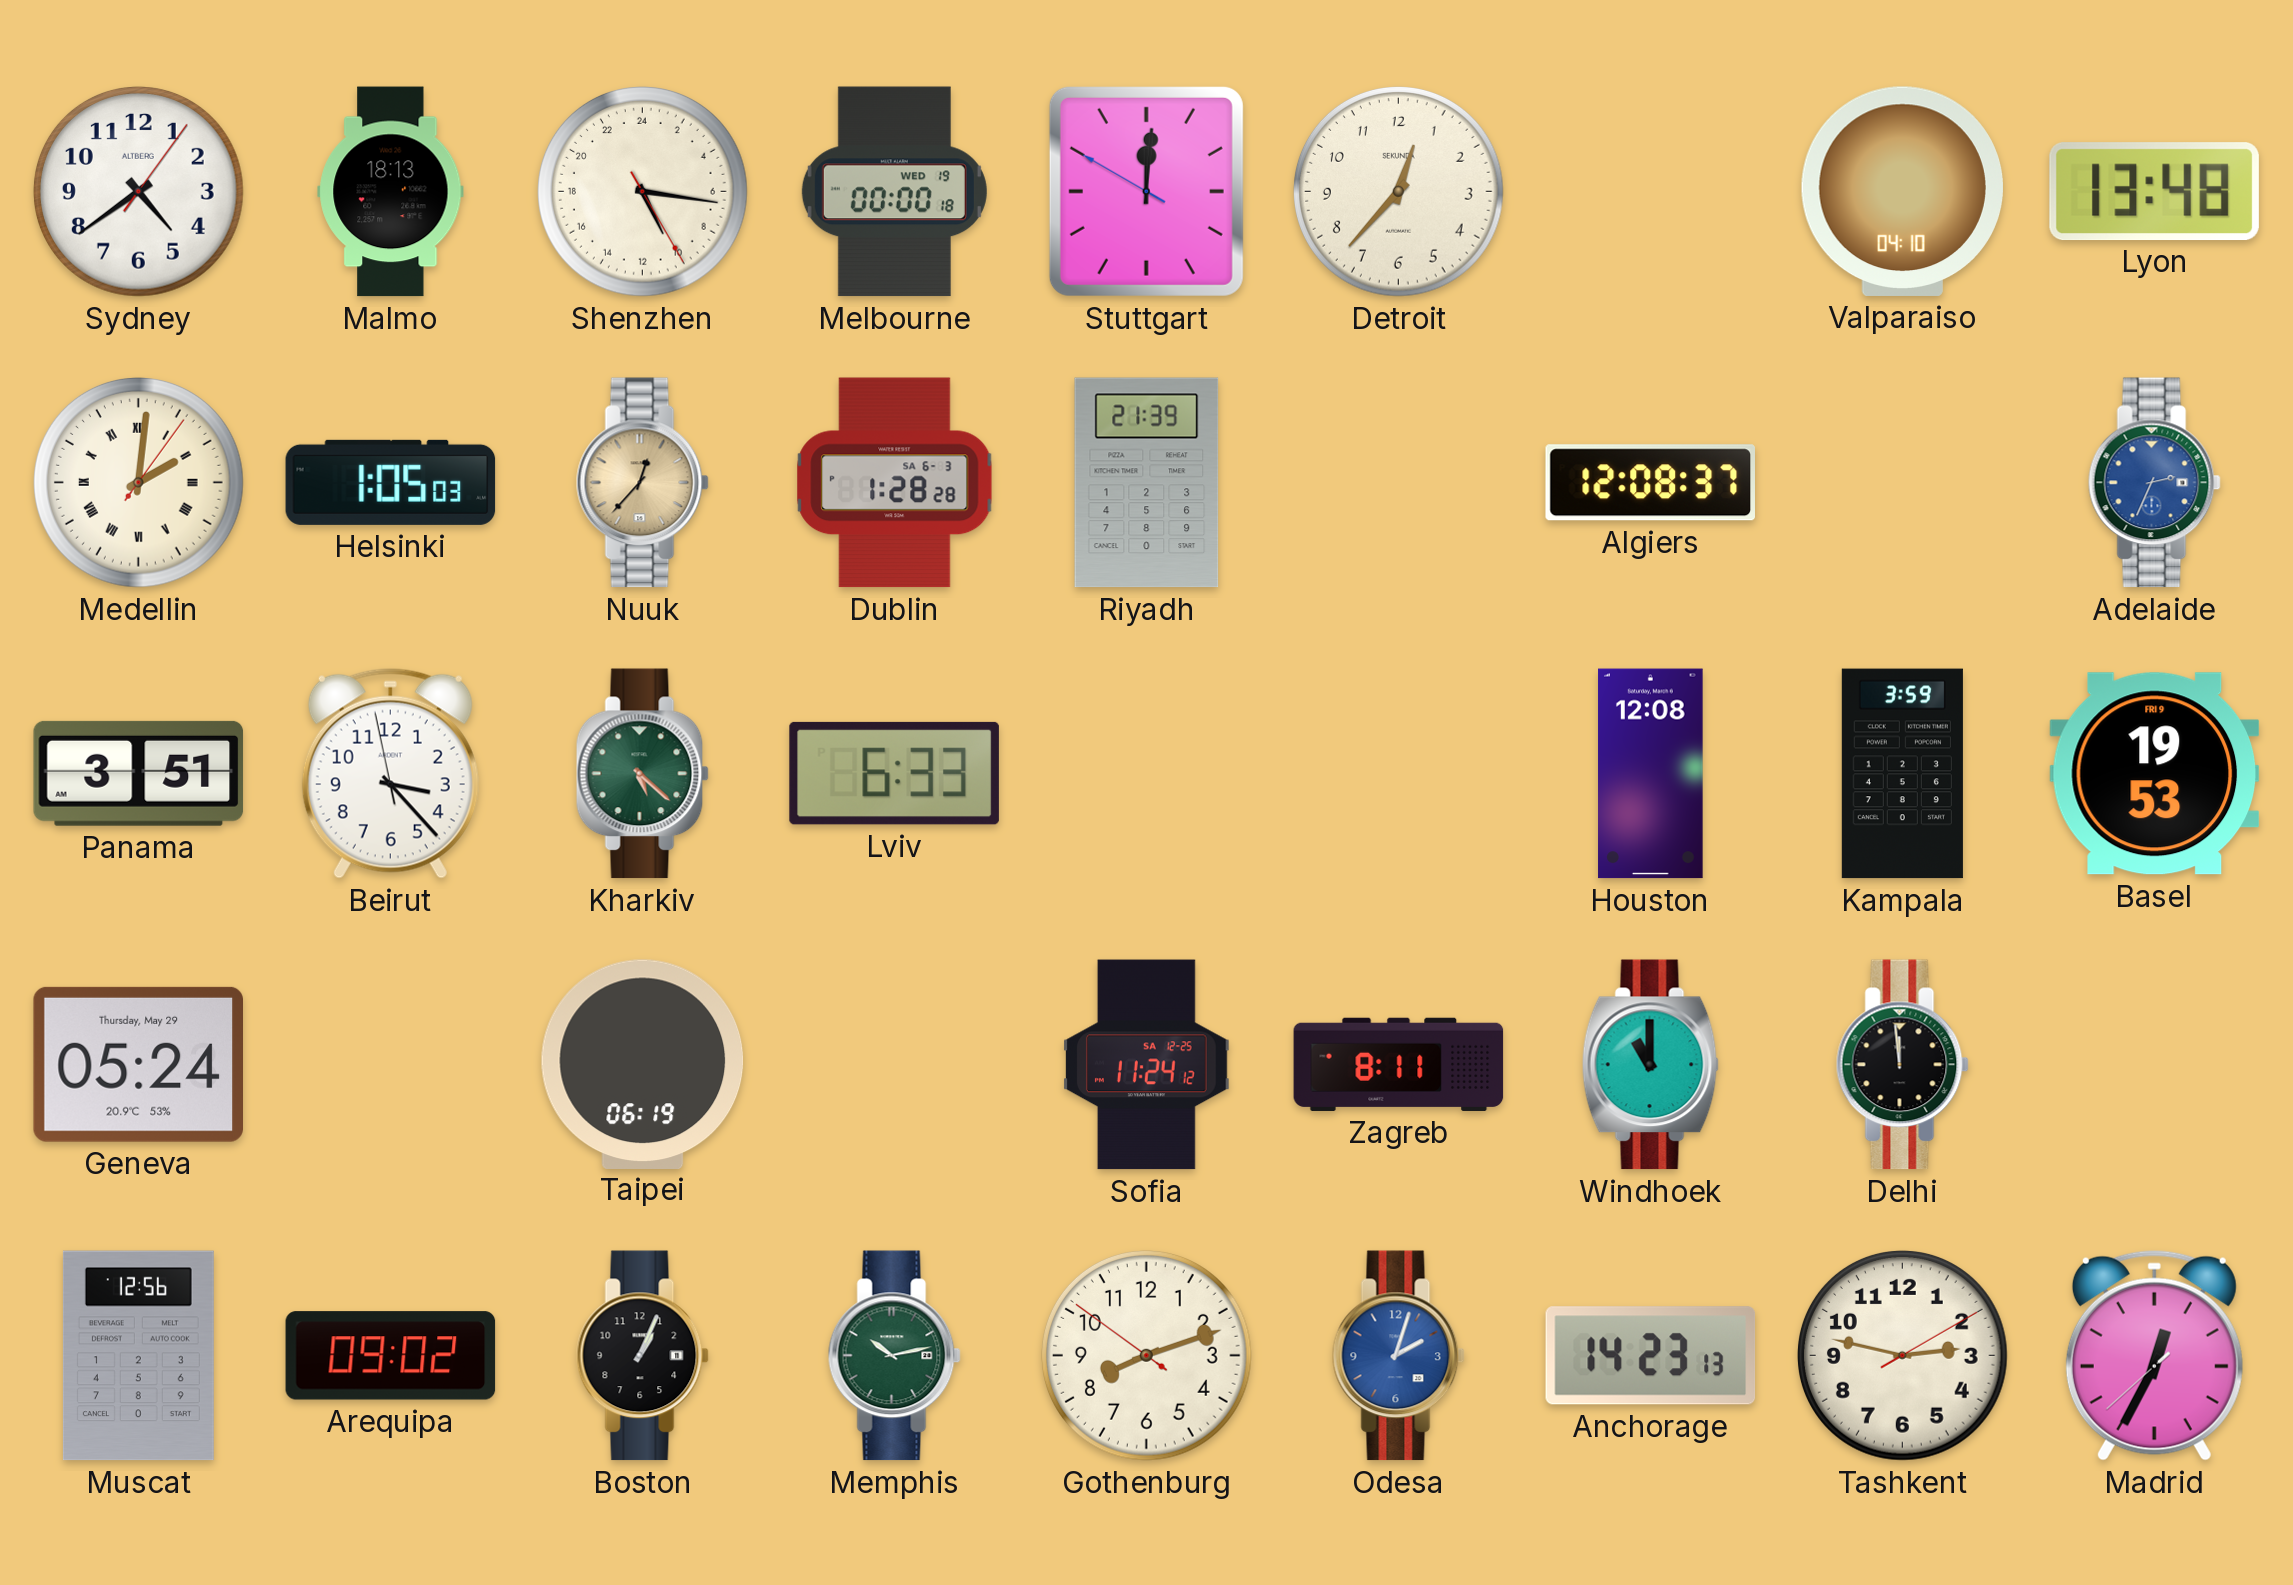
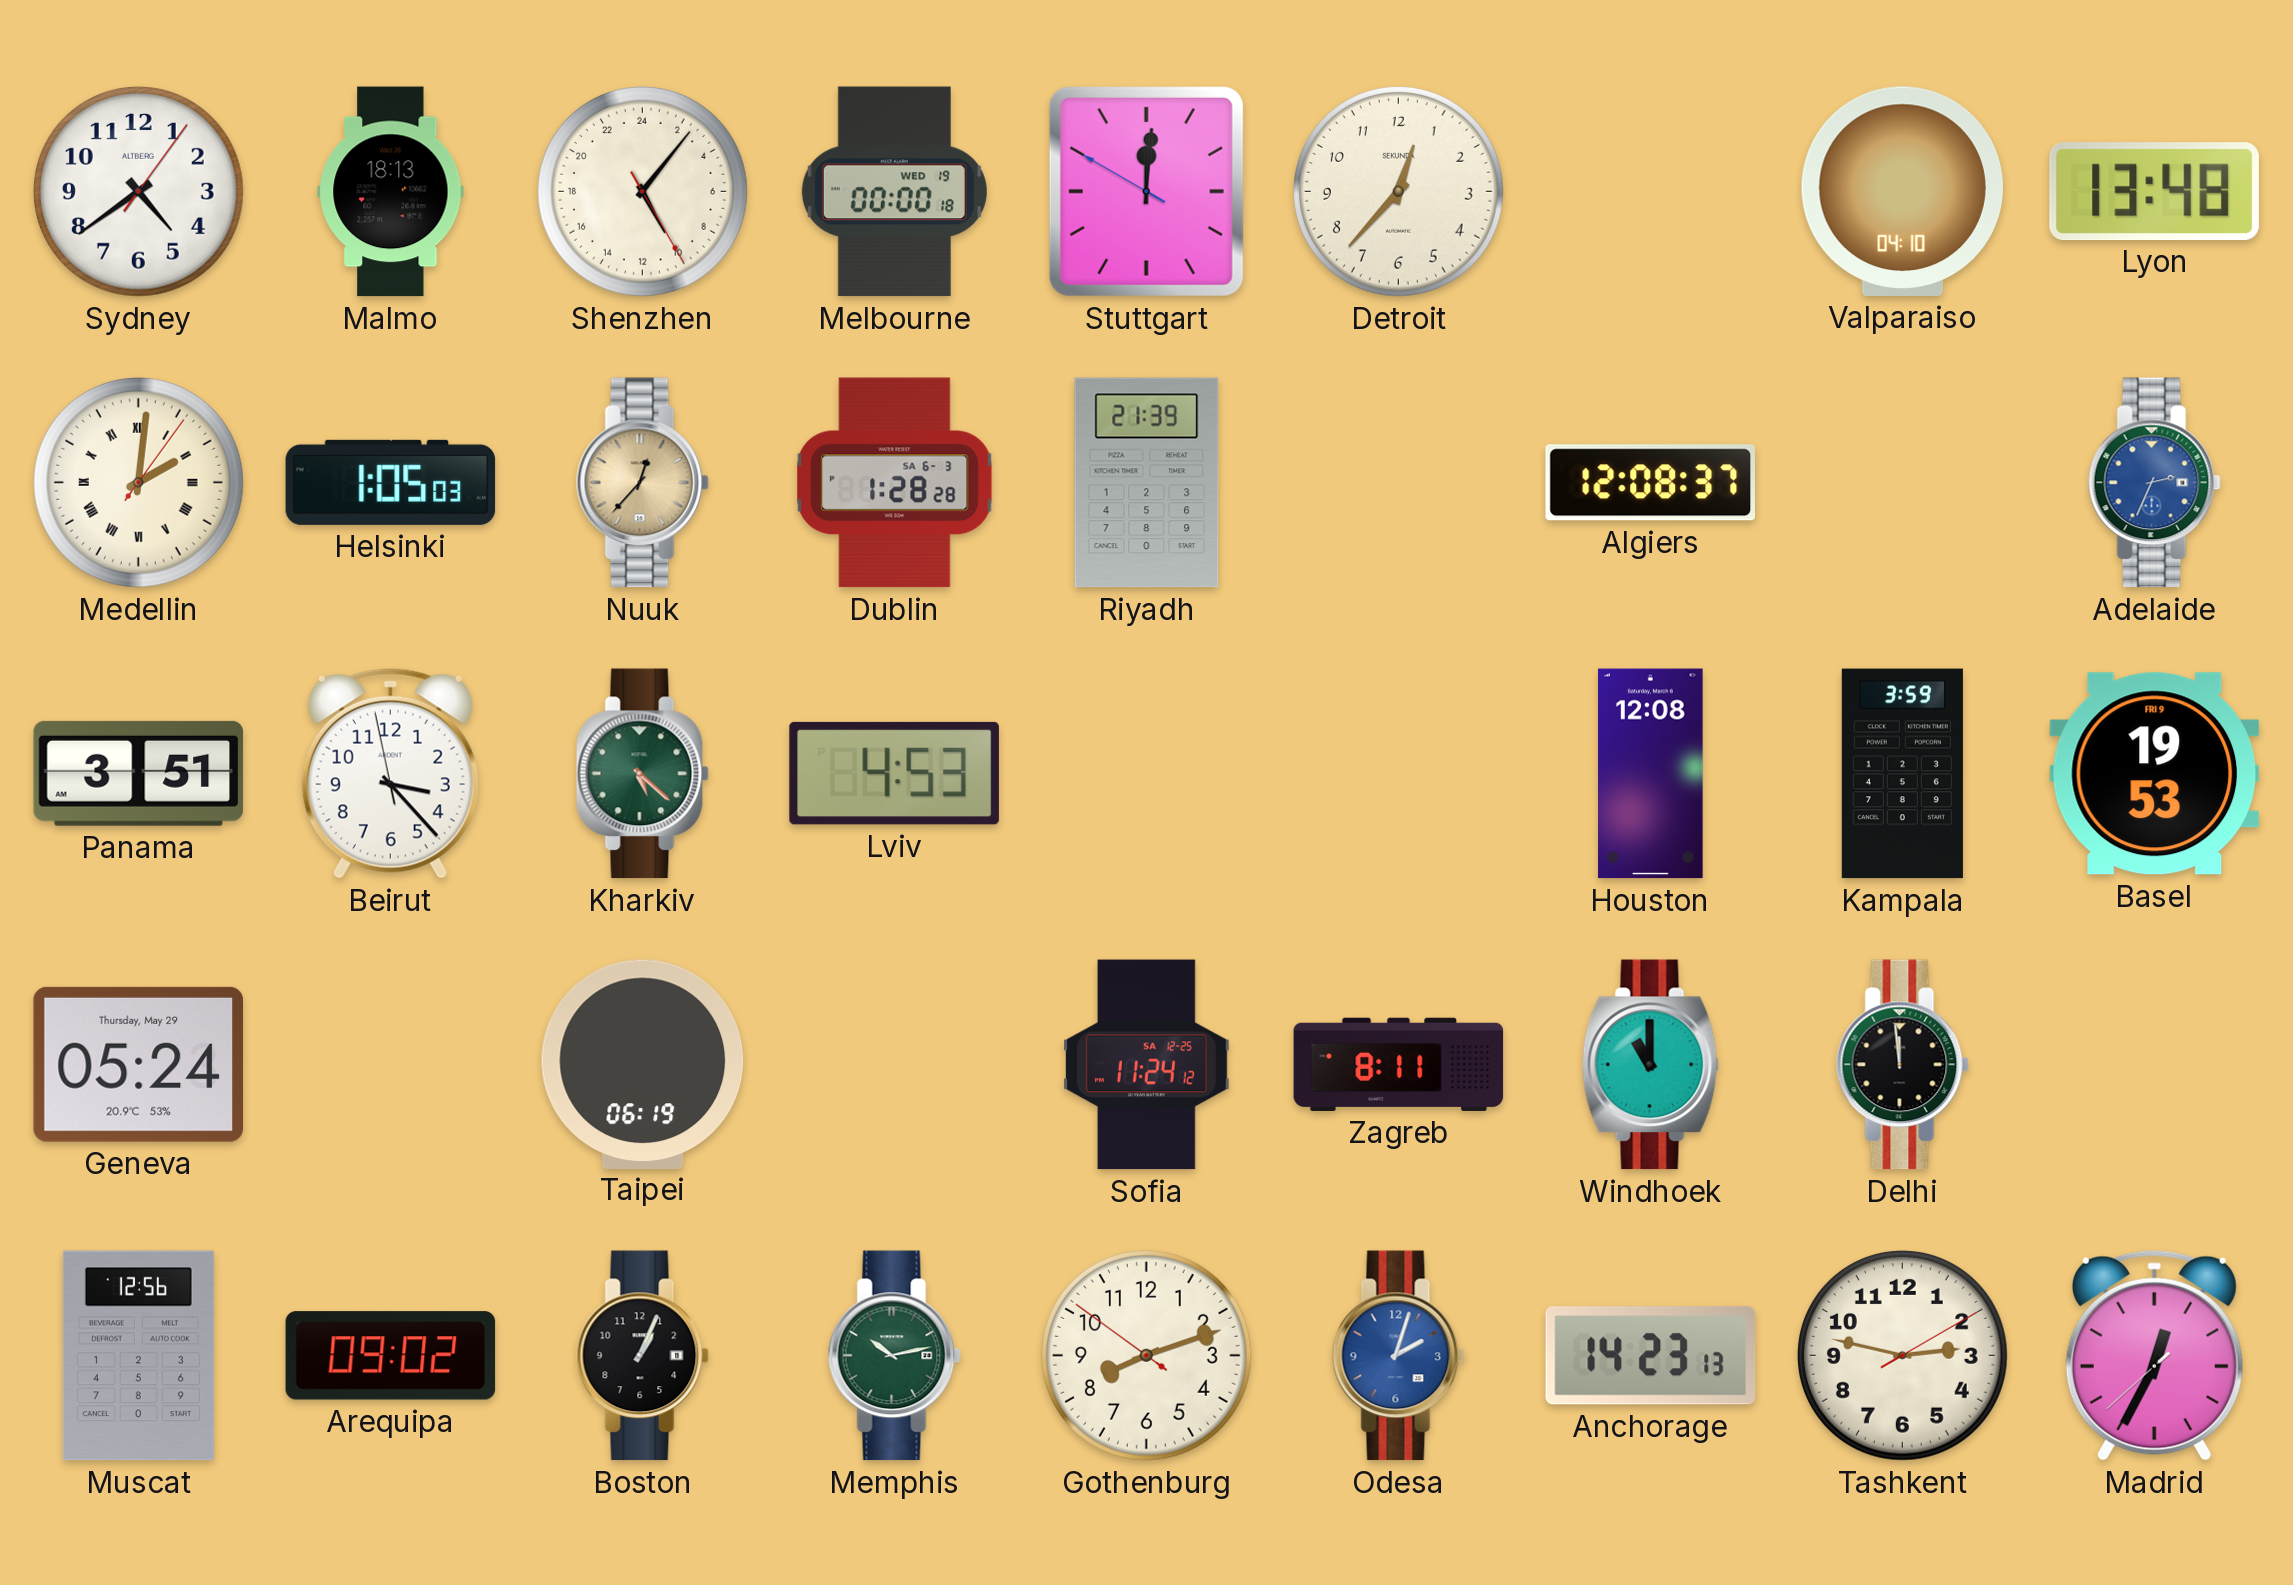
Shenzhen: 10:16 -> 10:06 (643, 192)
Lviv: 6:33 -> 4:53 (894, 773)
